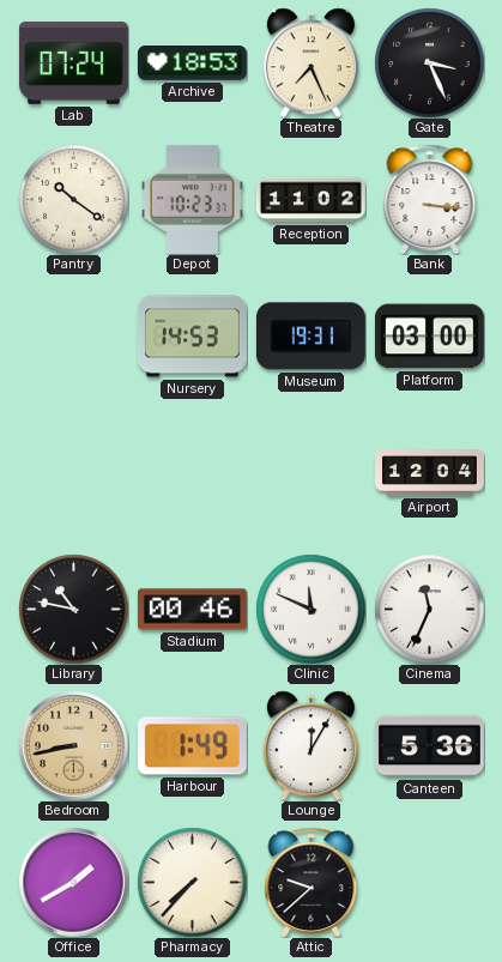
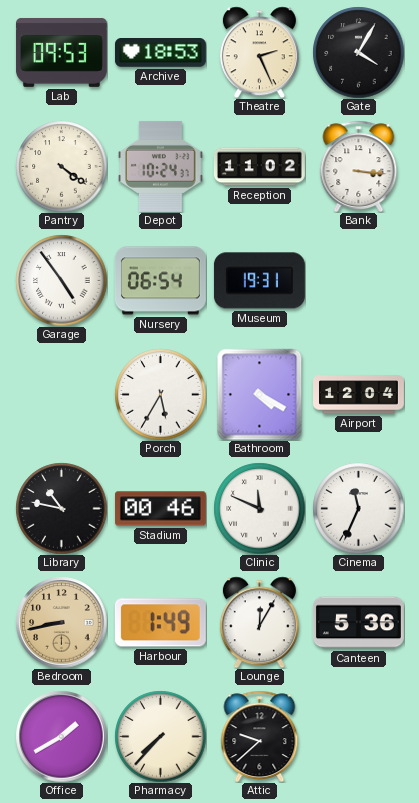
Lab: 07:24 -> 09:53 (61, 52)
Theatre: 7:26 -> 2:26 (259, 52)
Gate: 3:26 -> 4:05 (358, 52)
Pantry: 10:21 -> 4:21 (61, 166)
Depot: 10:23 -> 10:24 (161, 166)
Garage: none -> 4:54 (61, 280)
Nursery: 14:53 -> 06:54 (160, 281)
Platform: 03:00 -> none (429, 337)
Porch: none -> 5:35 (160, 394)
Bathroom: none -> 4:20 (260, 394)
